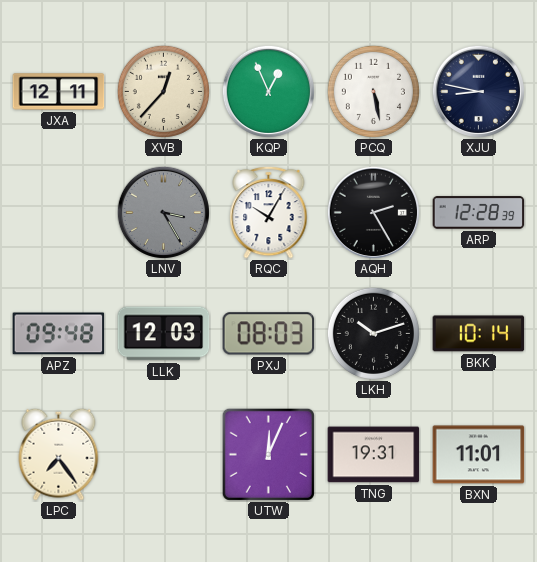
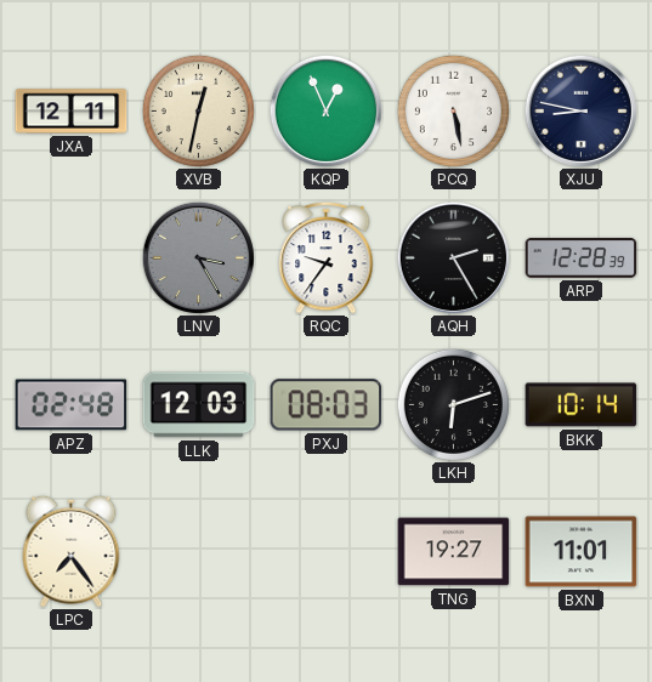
XVB: 12:37 -> 12:32 (198, 110)
RQC: 10:05 -> 9:36 (327, 257)
APZ: 09:48 -> 02:48 (72, 405)
LKH: 10:12 -> 6:12 (453, 404)
UTW: 12:04 -> none (268, 454)
TNG: 19:31 -> 19:27 (454, 552)
